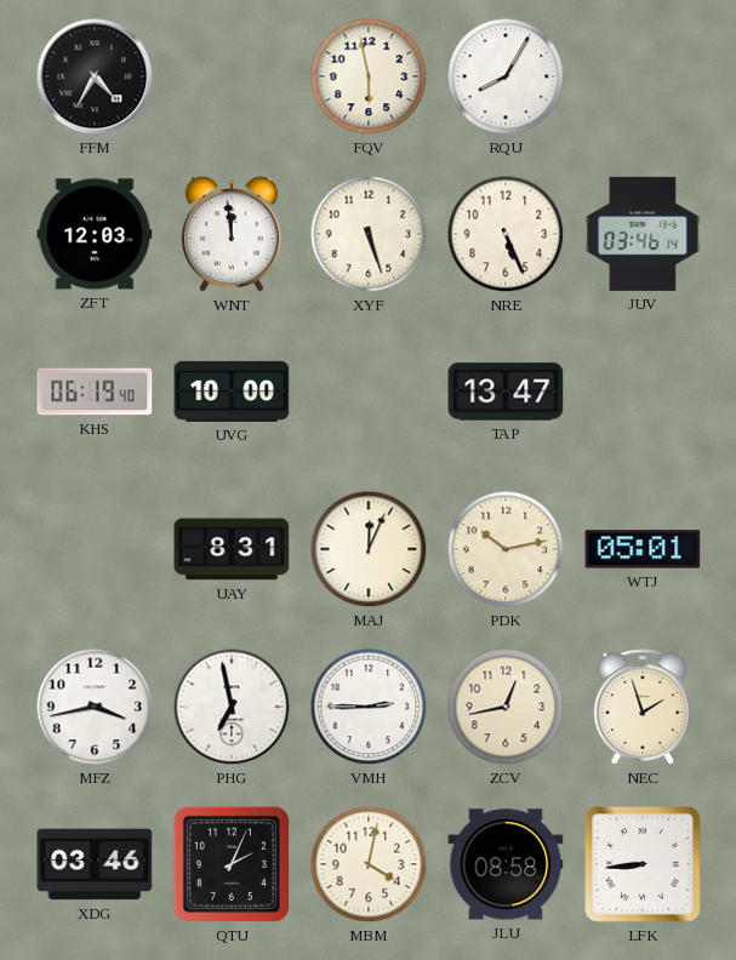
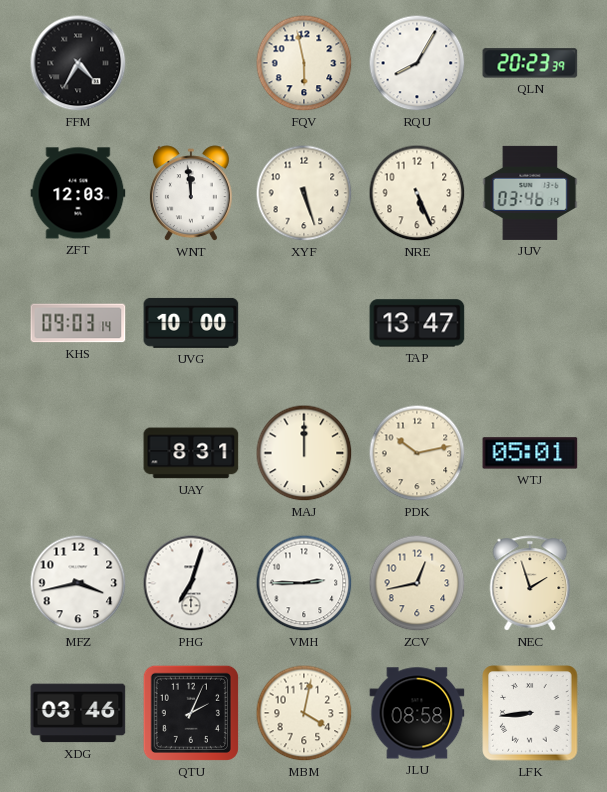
QLN: none -> 20:23 (530, 63)
KHS: 06:19 -> 09:03 (78, 323)
MAJ: 12:04 -> 12:00 (304, 453)
PHG: 6:58 -> 7:03 (191, 583)
